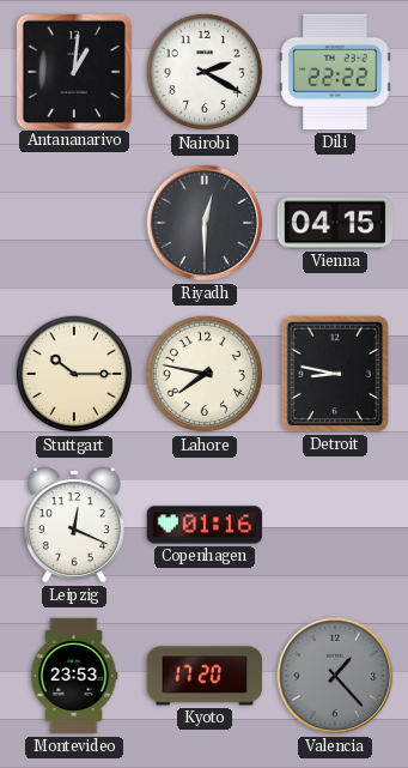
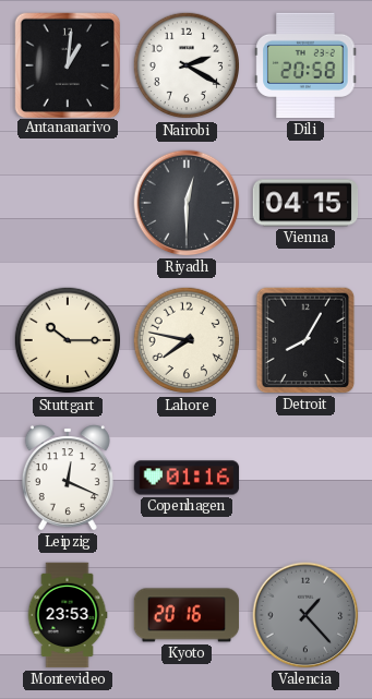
Dili: 22:22 -> 20:58 (305, 65)
Detroit: 8:47 -> 8:05 (305, 340)
Kyoto: 17:20 -> 20:16 (187, 615)
